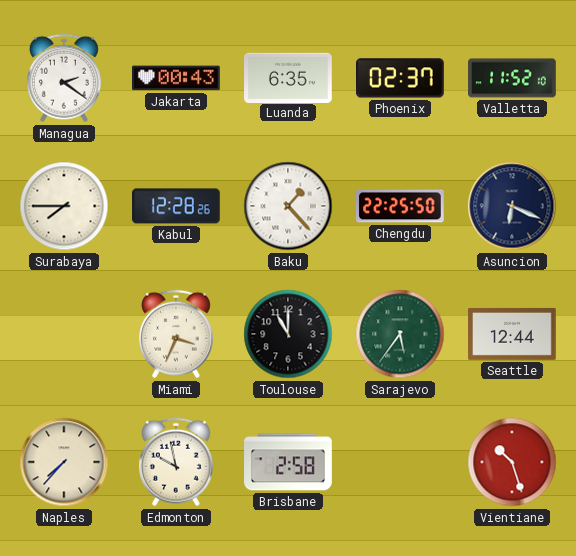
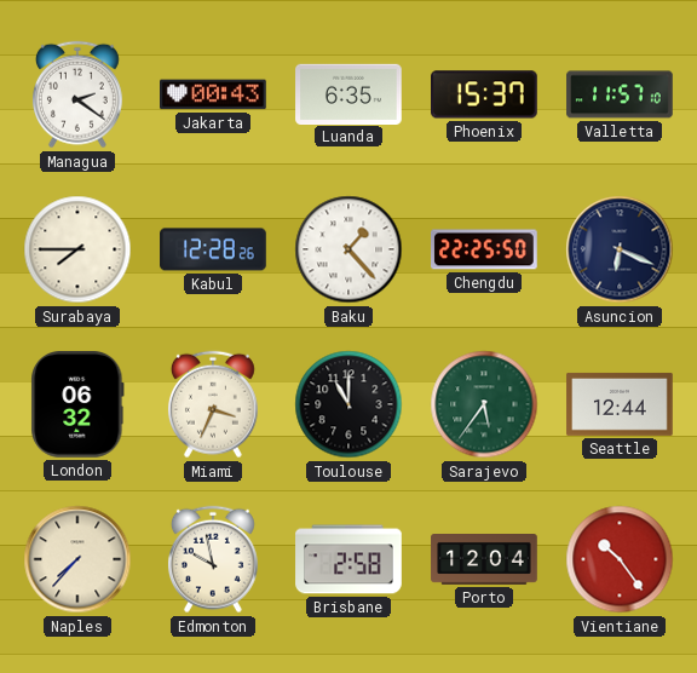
Phoenix: 02:37 -> 15:37 (485, 94)
Valletta: 11:52 -> 11:57 (620, 94)
London: none -> 06:32 (77, 405)
Porto: none -> 12:04 (484, 560)
Vientiane: 10:27 -> 10:24 (620, 559)
